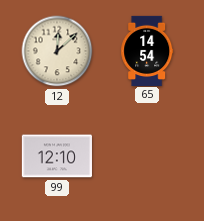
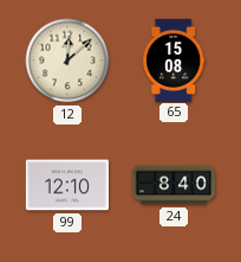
65: 14:54 -> 15:08 (174, 59)
24: none -> 8:40 (172, 185)
